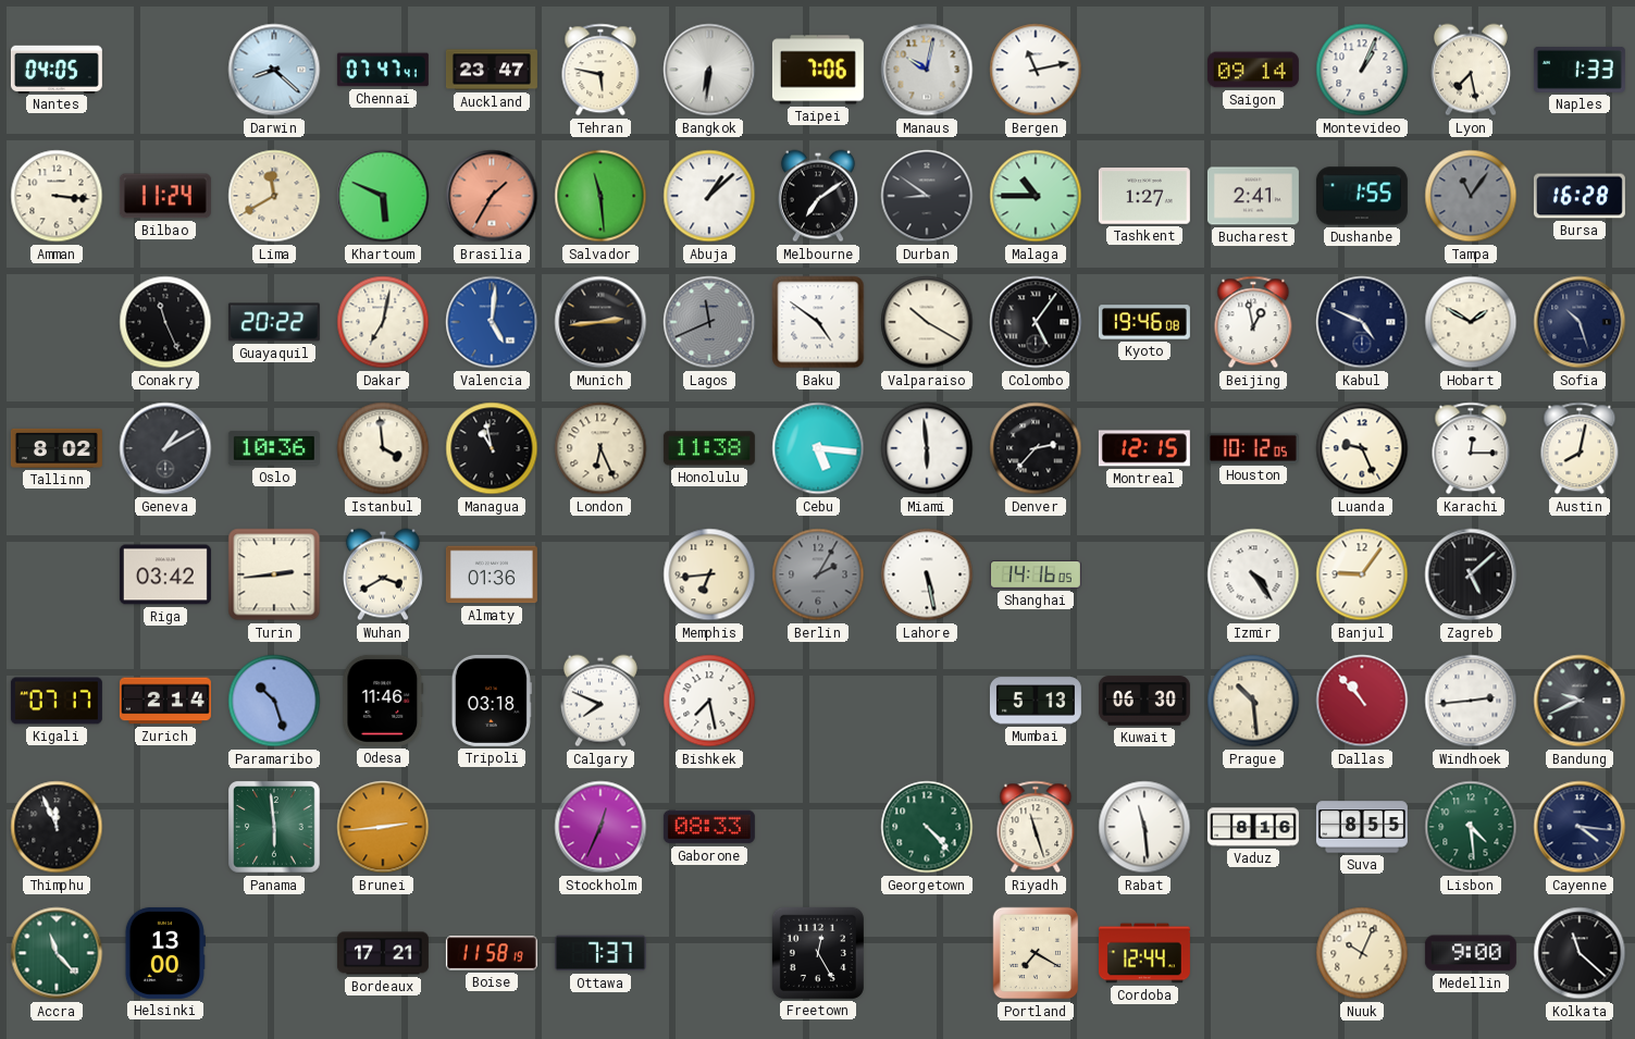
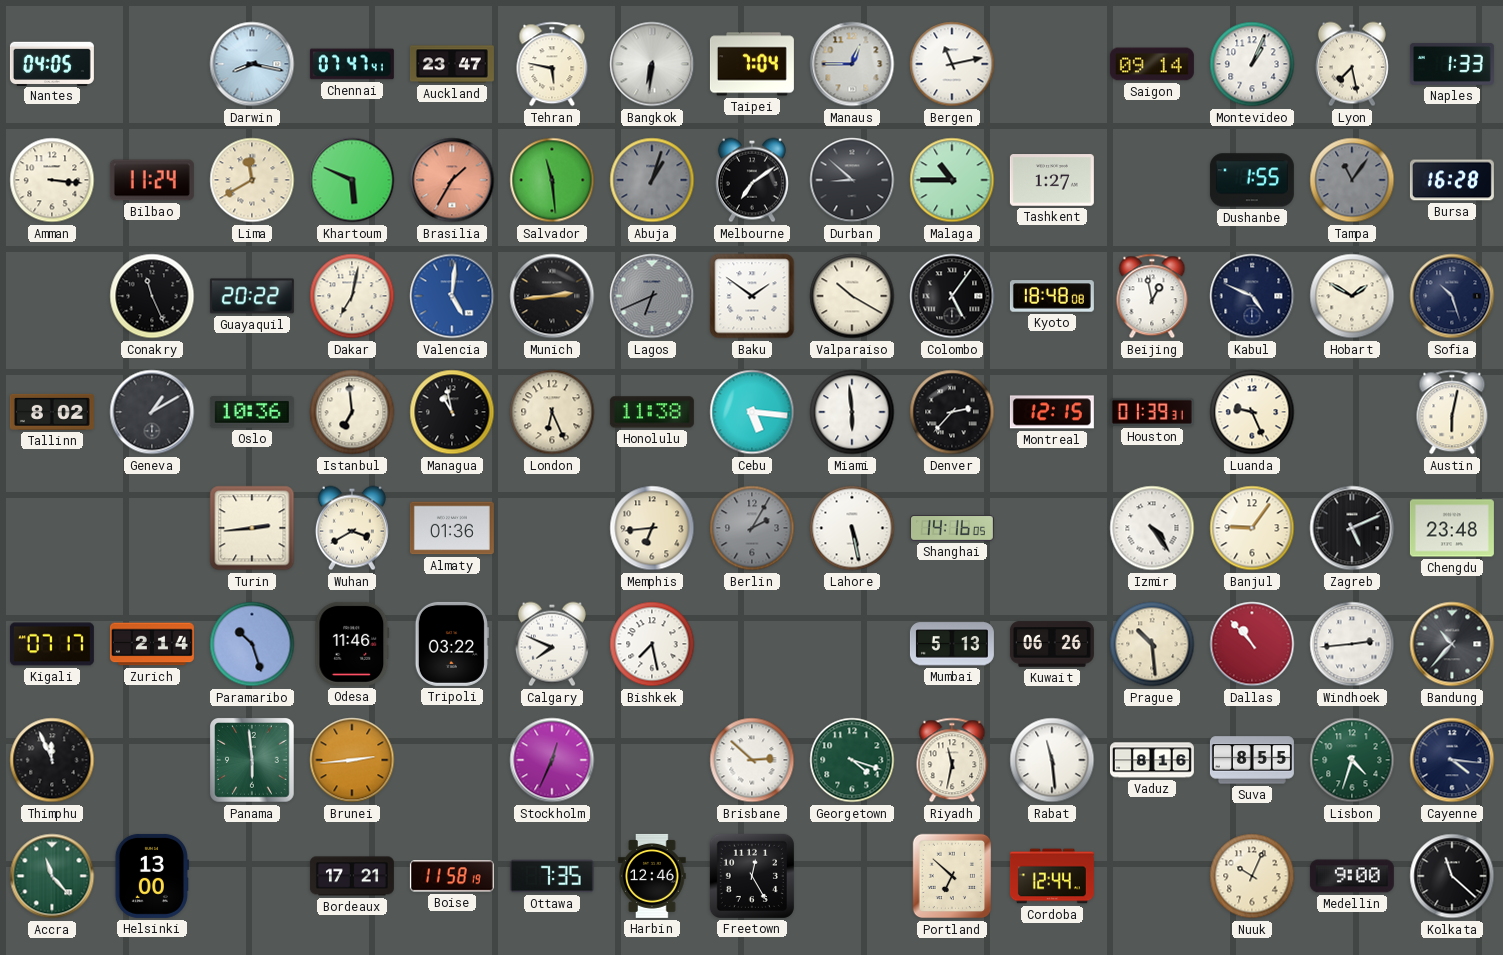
Darwin: 8:22 -> 8:17 (252, 64)
Taipei: 7:06 -> 7:04 (752, 64)
Manaus: 10:02 -> 12:45 (852, 64)
Abuja: 1:08 -> 1:03 (652, 180)
Abuja dial: white -> grey (652, 180)
Durban: 8:51 -> 8:52 (852, 180)
Bucharest: 2:41 -> none (1253, 196)
Lagos: 11:41 -> 6:41 (652, 296)
Baku: 4:51 -> 1:51 (752, 296)
Kyoto: 19:46 -> 18:48 (1052, 296)
Istanbul: 3:59 -> 6:59 (352, 412)
Houston: 10:12 -> 01:39 (1152, 412)
Karachi: 12:15 -> none (1471, 448)
Austin: 8:02 -> 6:02 (1452, 412)
Riga: 03:42 -> none (165, 574)
Zagreb: 5:08 -> 5:11 (1352, 528)
Chengdu: none -> 23:48 (1452, 528)
Tripoli: 03:18 -> 03:22 (452, 644)
Kuwait: 06:30 -> 06:26 (1052, 644)
Bandung: 9:41 -> 10:37 (1452, 644)
Gaborone: 08:33 -> none (709, 827)
Brisbane: none -> 2:52 (752, 760)
Georgetown: 4:23 -> 4:18 (852, 760)
Riyadh: 11:27 -> 11:32 (952, 760)
Lisbon: 4:29 -> 4:33 (1352, 760)
Ottawa: 7:37 -> 7:35 (552, 876)
Harbin: none -> 12:46 (652, 876)
Portland: 7:20 -> 6:52 (952, 876)
